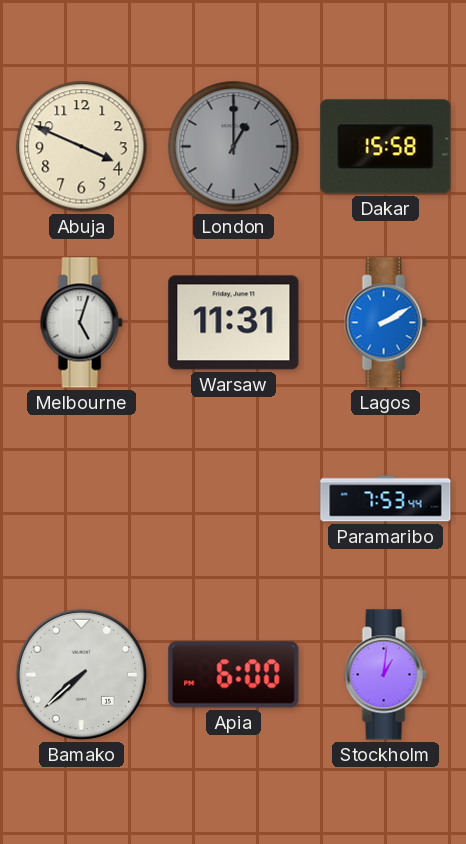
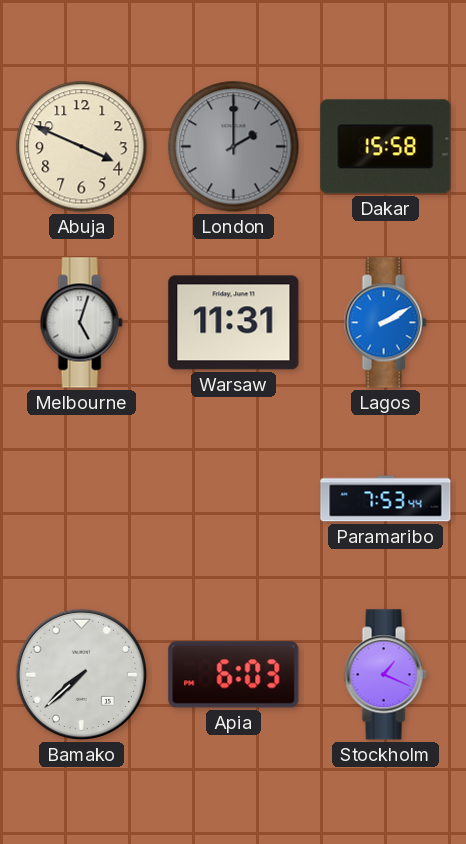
London: 1:00 -> 2:00 (234, 147)
Apia: 6:00 -> 6:03 (234, 675)
Stockholm: 1:01 -> 1:19 (385, 675)
